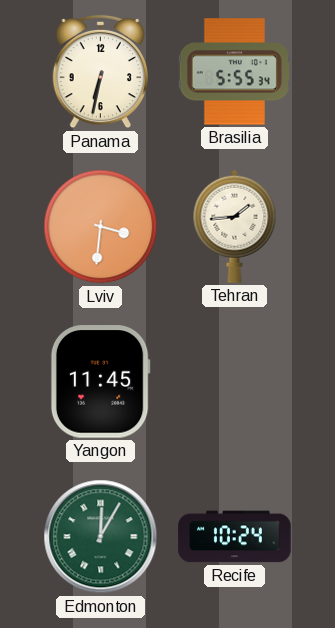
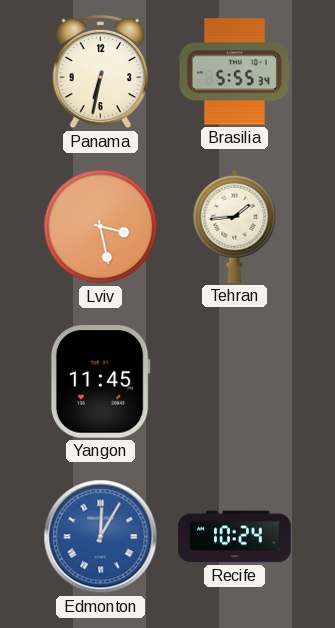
Lviv: 3:31 -> 3:28 (101, 227)
Edmonton dial: green -> blue (101, 537)
